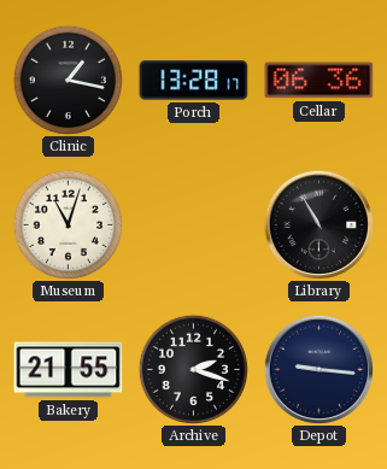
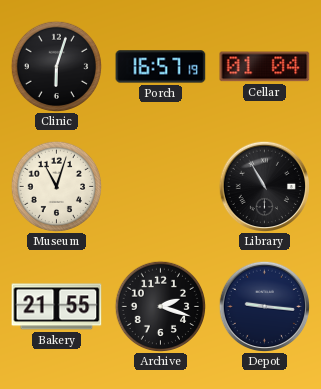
Clinic: 1:17 -> 6:03 (56, 66)
Porch: 13:28 -> 16:57 (161, 67)
Cellar: 06:36 -> 01:04 (265, 67)
